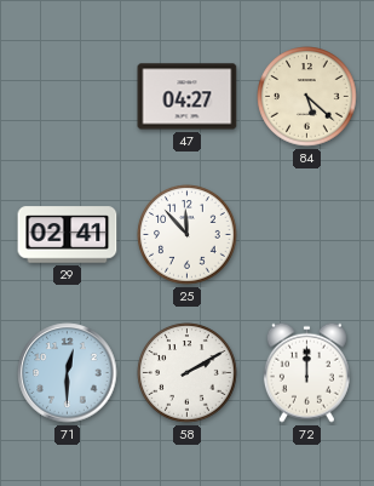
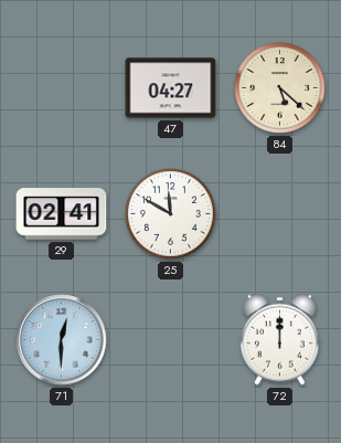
25: 11:53 -> 11:50 (171, 214)
58: 2:10 -> none (188, 373)
